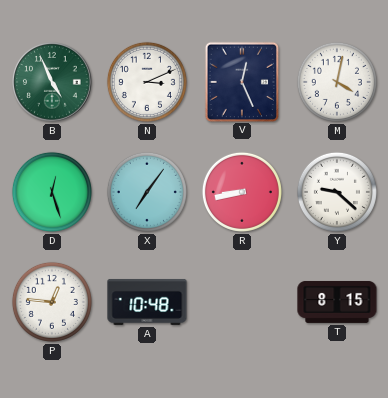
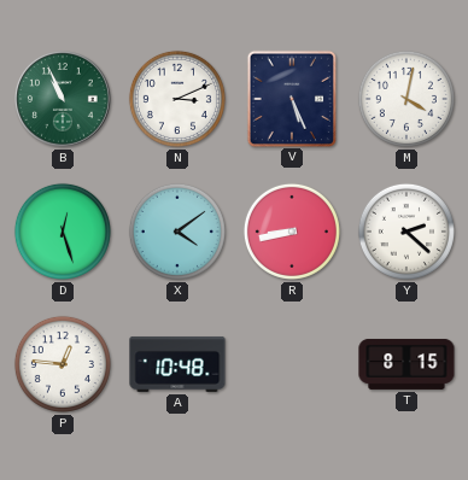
B: 4:56 -> 10:56 (64, 100)
V: 12:26 -> 5:26 (291, 98)
X: 7:06 -> 4:09 (177, 232)
Y: 9:22 -> 2:22 (406, 232)
